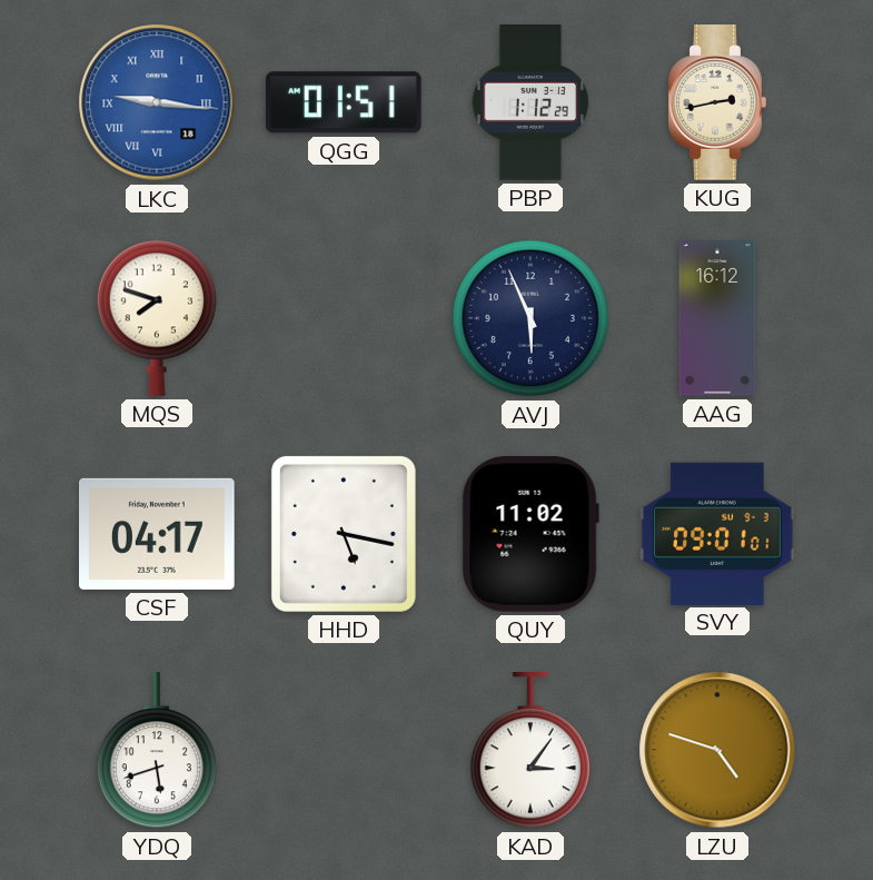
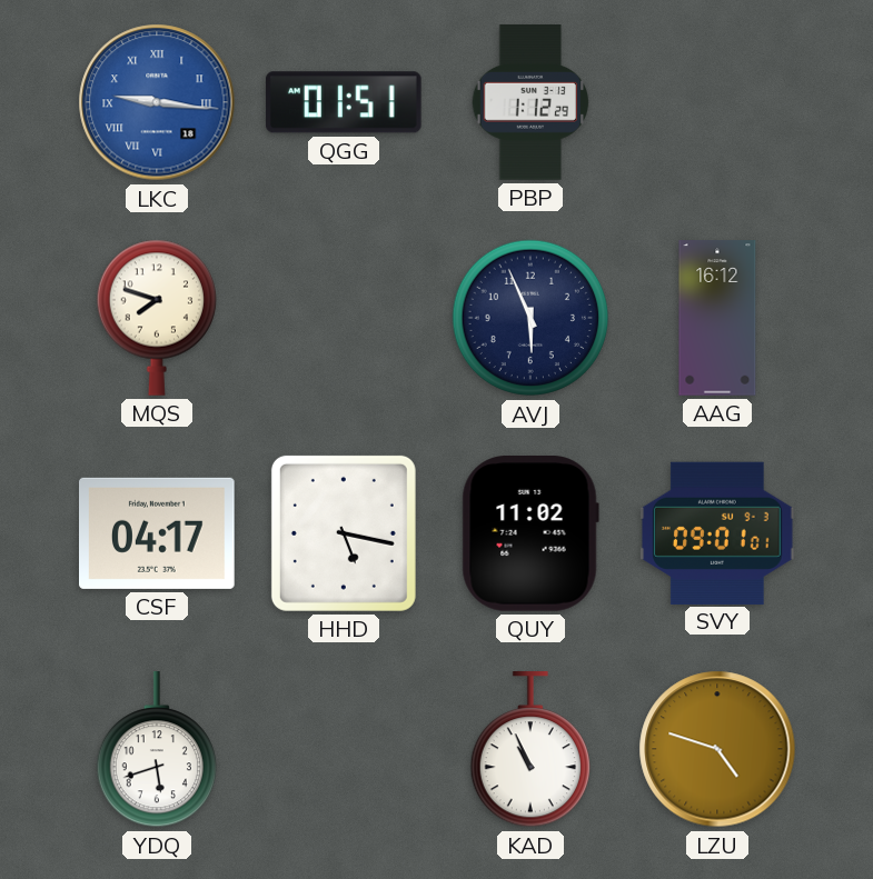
KUG: 2:43 -> none (717, 102)
KAD: 3:06 -> 10:56 (530, 750)
